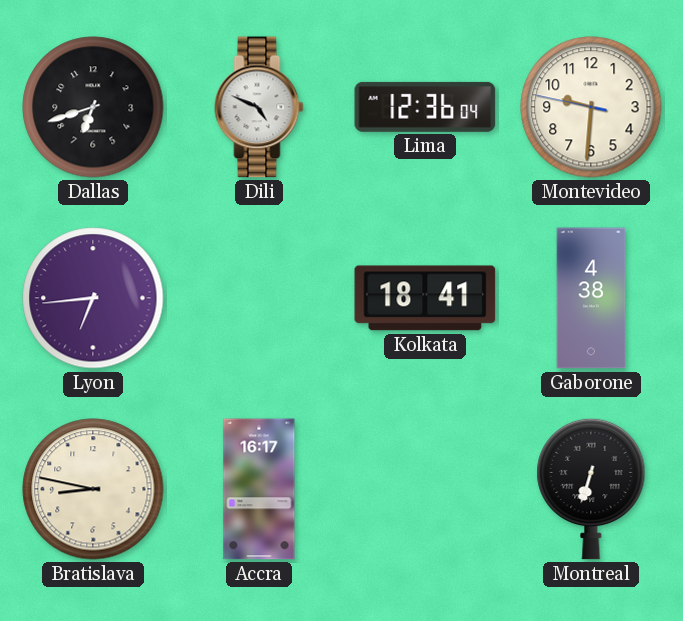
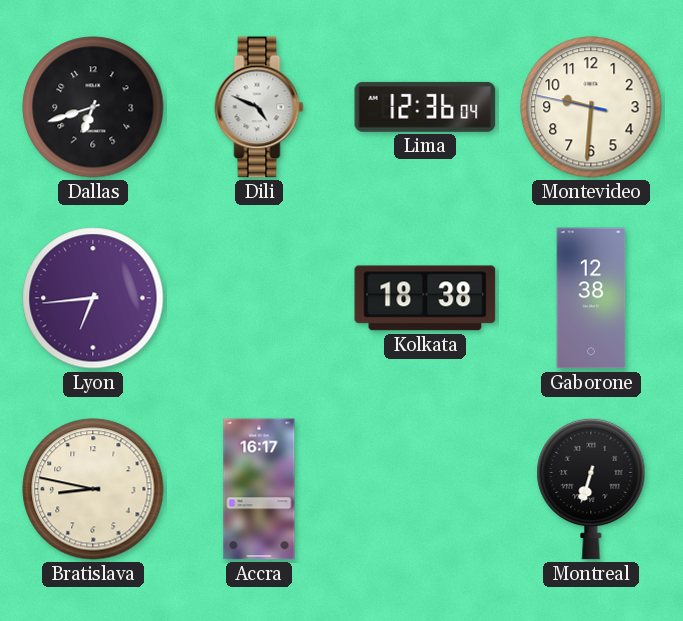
Kolkata: 18:41 -> 18:38 (425, 298)
Gaborone: 4:38 -> 12:38 (591, 298)
